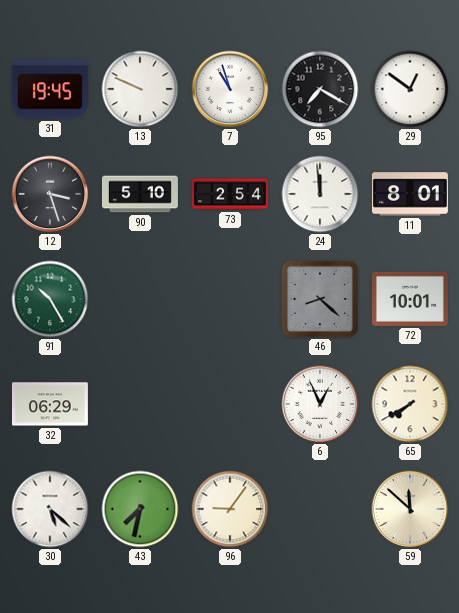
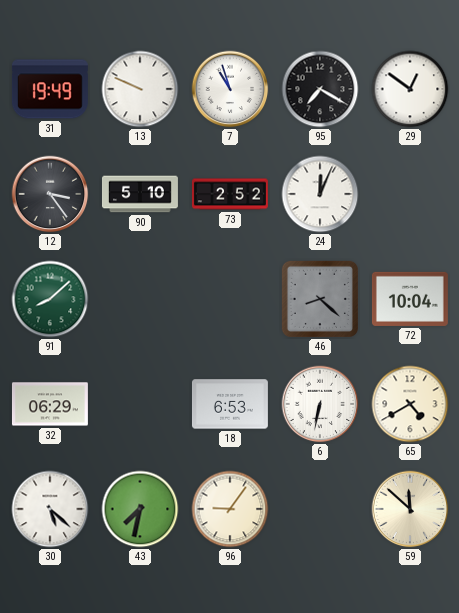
31: 19:45 -> 19:49 (50, 89)
12: 3:27 -> 3:24 (50, 194)
73: 2:54 -> 2:52 (230, 194)
24: 11:59 -> 12:04 (320, 194)
11: 8:01 -> none (410, 194)
91: 10:25 -> 8:08 (50, 299)
72: 10:01 -> 10:04 (410, 299)
18: none -> 6:53 (230, 404)
6: 12:56 -> 6:32 (320, 404)
65: 7:40 -> 4:40 (410, 404)
